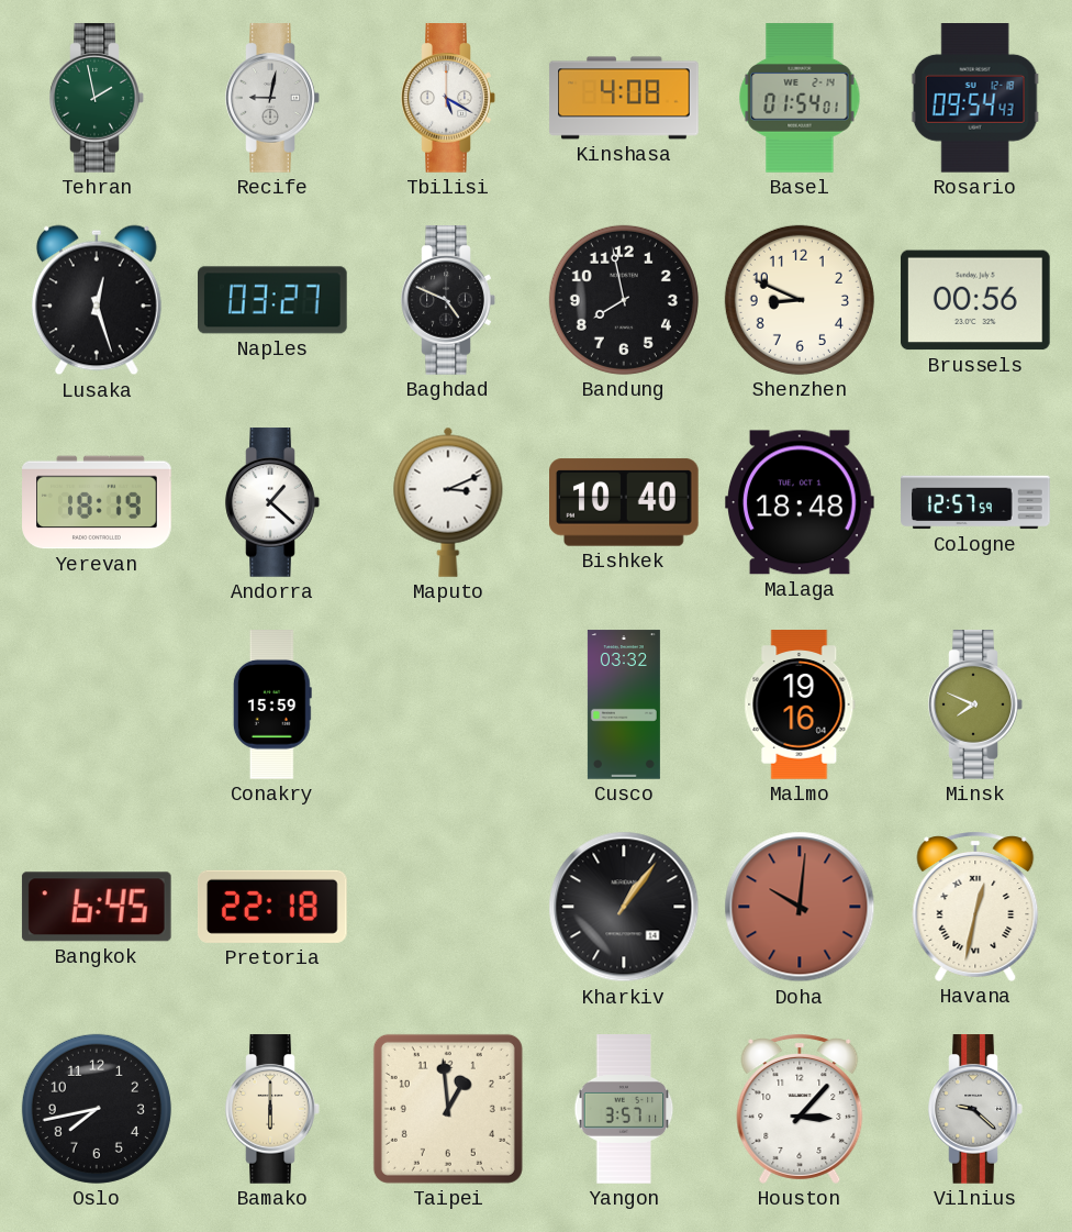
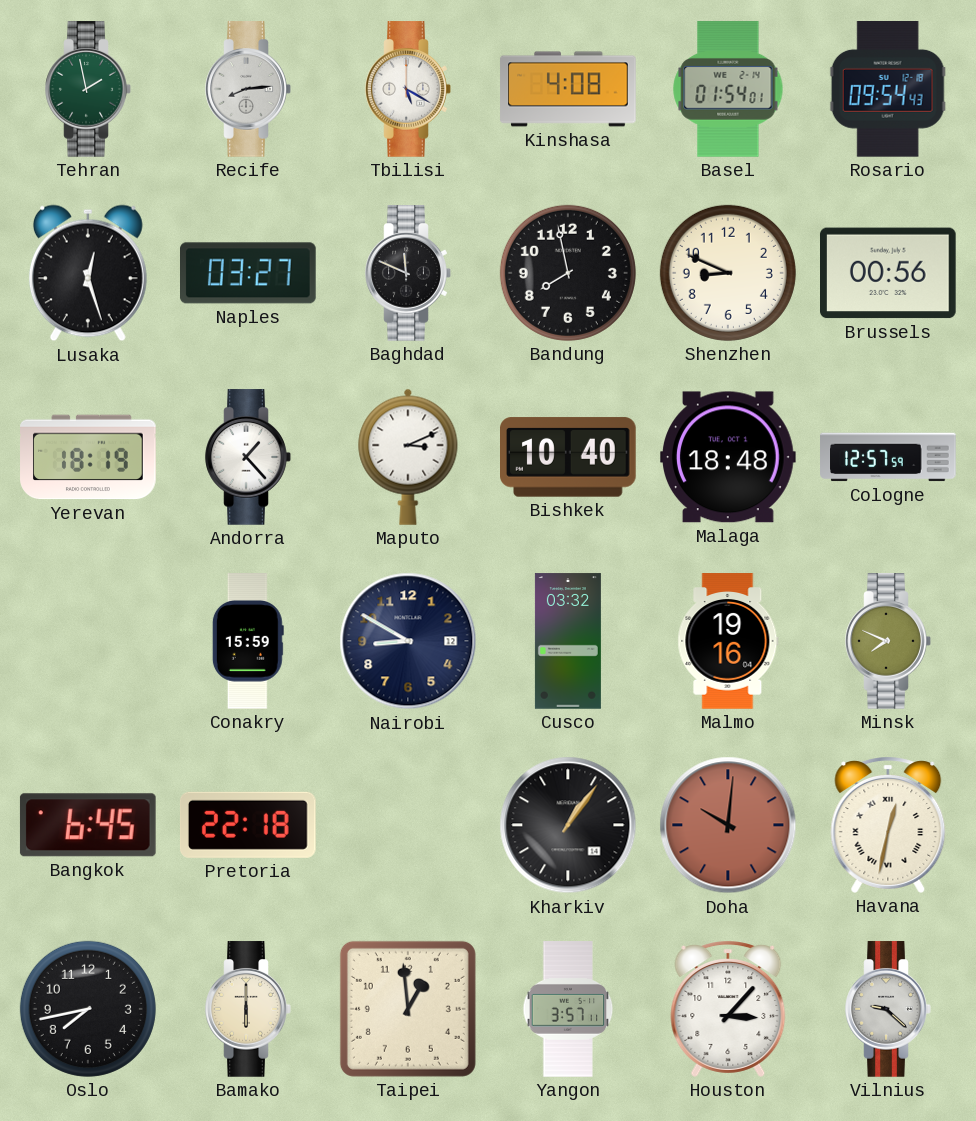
Recife: 9:02 -> 8:14 (248, 89)
Baghdad: 4:49 -> 11:49 (408, 273)
Andorra: 1:22 -> 1:23 (248, 457)
Nairobi: none -> 8:50 (408, 641)
